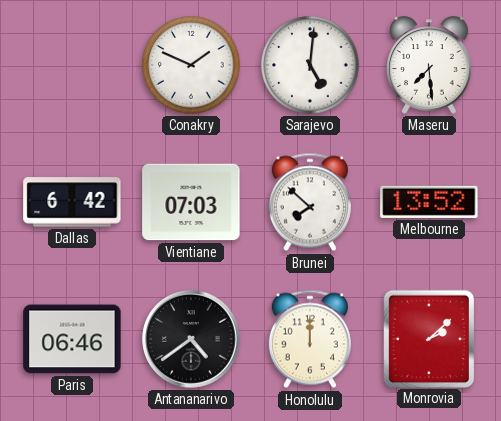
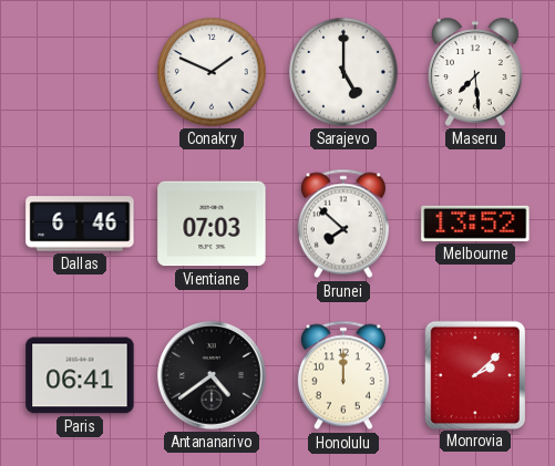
Sarajevo: 5:01 -> 5:00 (343, 72)
Dallas: 6:42 -> 6:46 (80, 224)
Paris: 06:46 -> 06:41 (80, 375)
